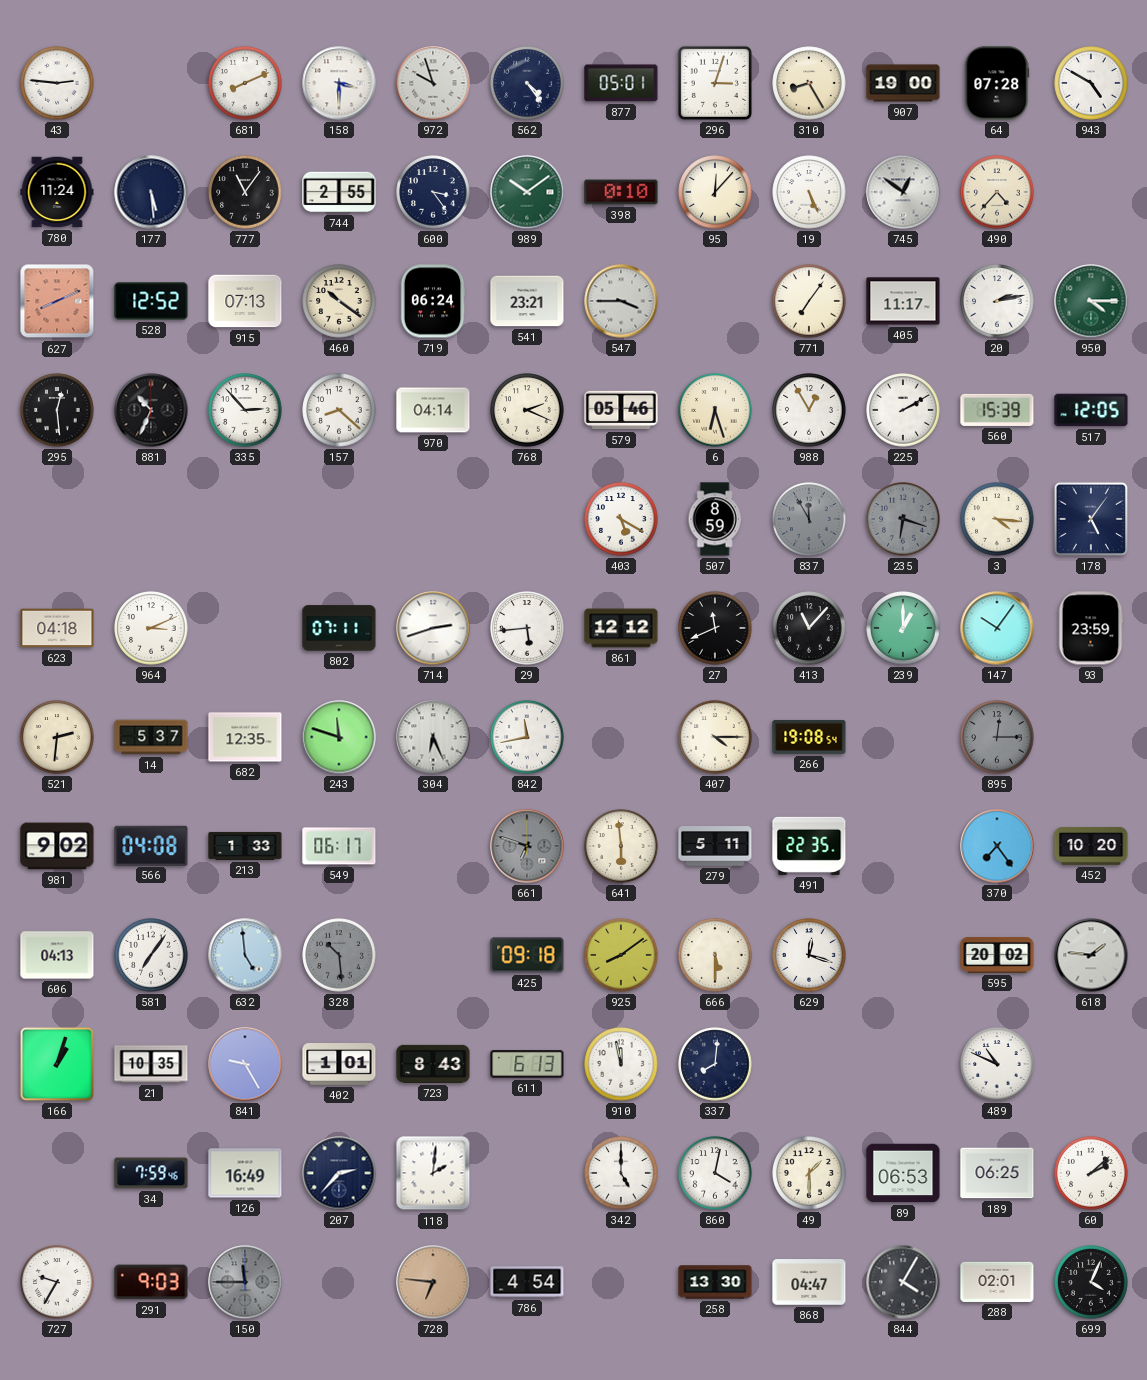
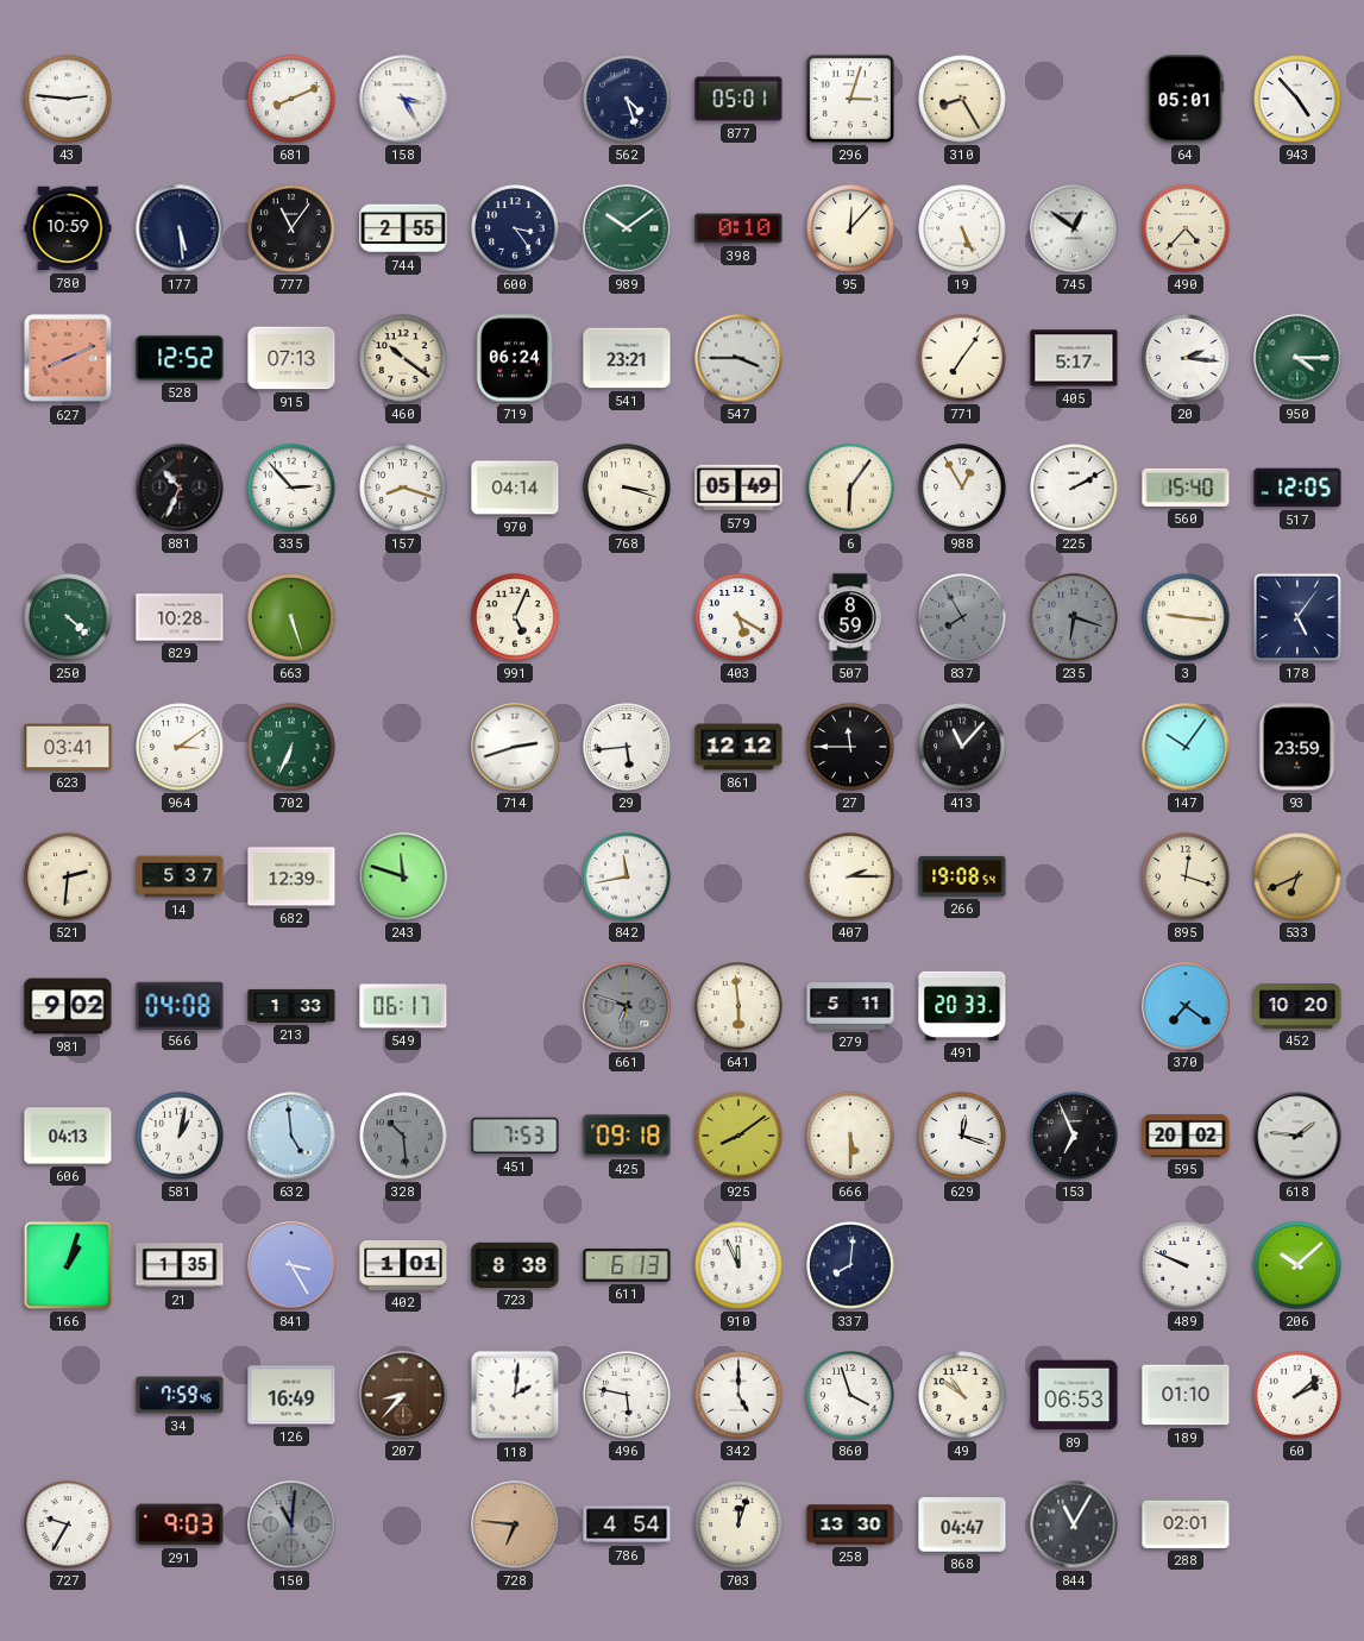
158: 3:30 -> 3:25 (403, 99)
972: 9:57 -> none (433, 83)
562: 4:24 -> 4:27 (627, 99)
907: 19:00 -> none (903, 83)
64: 07:28 -> 05:01 (1186, 99)
943: 4:50 -> 4:53 (1297, 99)
780: 11:24 -> 10:59 (68, 228)
405: 11:17 -> 5:17 (1074, 358)
20: 2:13 -> 2:16 (1186, 358)
295: 12:29 -> none (57, 410)
157: 8:22 -> 8:18 (403, 488)
768: 2:19 -> 3:18 (627, 488)
579: 05:46 -> 05:49 (738, 488)
6: 6:27 -> 6:06 (850, 488)
560: 15:39 -> 15:40 (1186, 488)
250: none -> 4:22 (68, 617)
829: none -> 10:28 (180, 617)
663: none -> 5:27 (291, 617)
991: none -> 5:04 (515, 617)
837: 11:55 -> 7:55 (962, 617)
3: 4:16 -> 9:16 (1186, 617)
623: 04:18 -> 03:41 (68, 747)
964: 3:11 -> 3:09 (180, 747)
702: none -> 6:34 (291, 747)
802: 07:11 -> none (339, 628)
27: 11:41 -> 11:45 (850, 747)
239: 1:00 -> none (903, 628)
682: 12:35 -> 12:39 (291, 876)
304: 6:26 -> none (433, 737)
407: 4:15 -> 2:15 (850, 876)
895: 12:15 -> 12:18 (1186, 876)
895 dial: grey -> cream (1186, 876)
533: none -> 6:41 (1297, 876)
491: 22:35 -> 20:33 (962, 1006)
370: 7:24 -> 7:21 (1186, 1006)
581: 7:06 -> 1:02 (180, 1136)
451: none -> 7:53 (515, 1136)
153: none -> 6:56 (1074, 1136)
21: 10:35 -> 1:35 (180, 1265)
841: 9:25 -> 3:25 (291, 1265)
723: 8:43 -> 8:38 (515, 1265)
910: 11:58 -> 11:56 (738, 1265)
489: 10:49 -> 9:49 (1186, 1265)
206: none -> 10:08 (1297, 1265)
207: 2:37 -> 8:37 (403, 1395)
207 dial: navy -> brown (403, 1395)
496: none -> 5:47 (627, 1395)
860: 4:02 -> 3:57 (850, 1395)
49: 1:30 -> 10:51 (962, 1395)
189: 06:25 -> 01:10 (1186, 1395)
150: 11:45 -> 11:01 (291, 1524)
703: none -> 12:03 (738, 1524)
844: 4:05 -> 11:05 (1074, 1524)
699: 4:04 -> none (1091, 1282)
